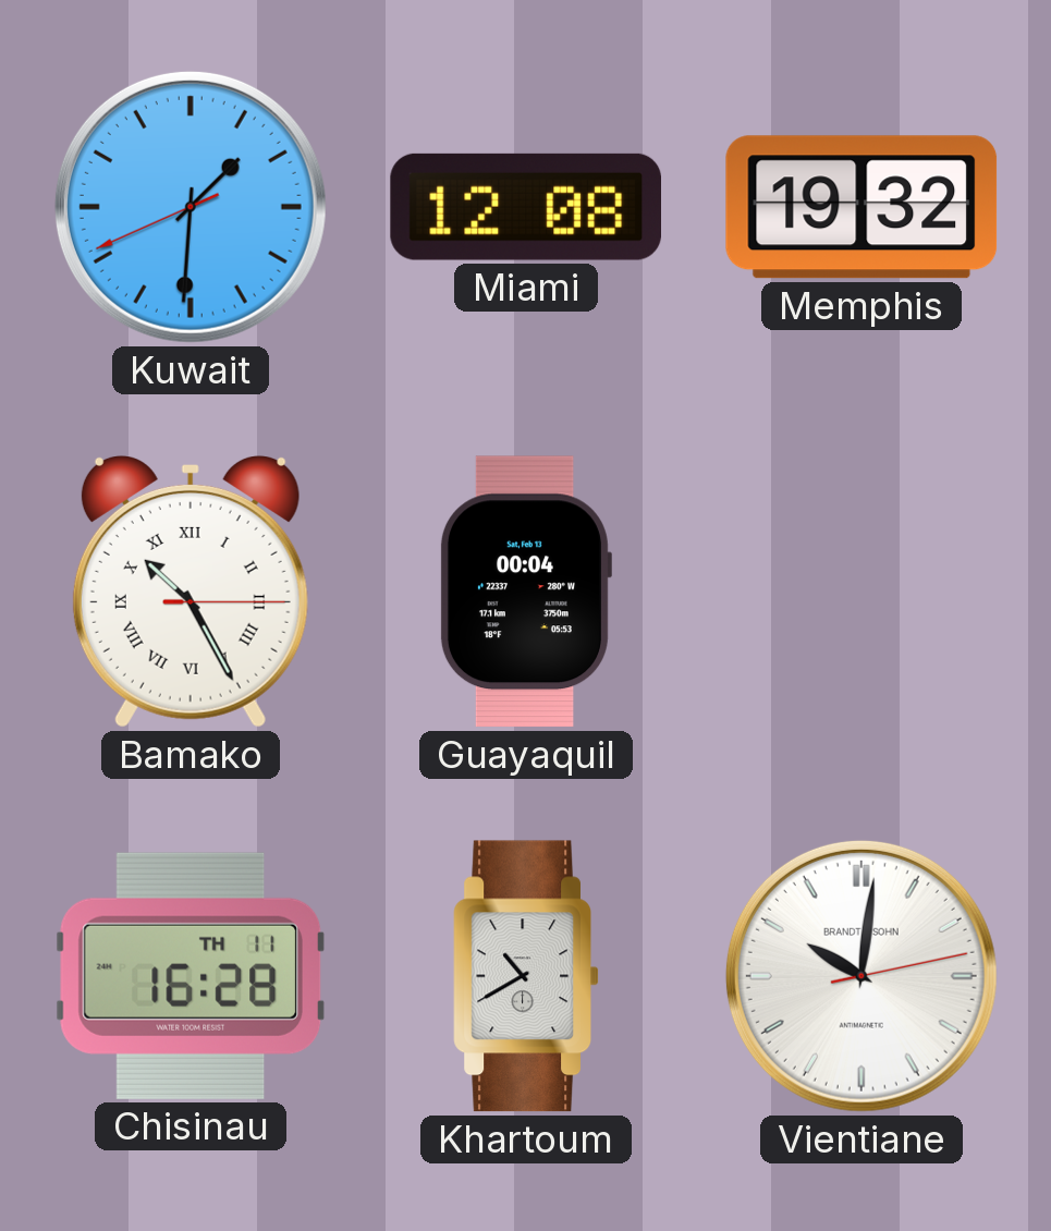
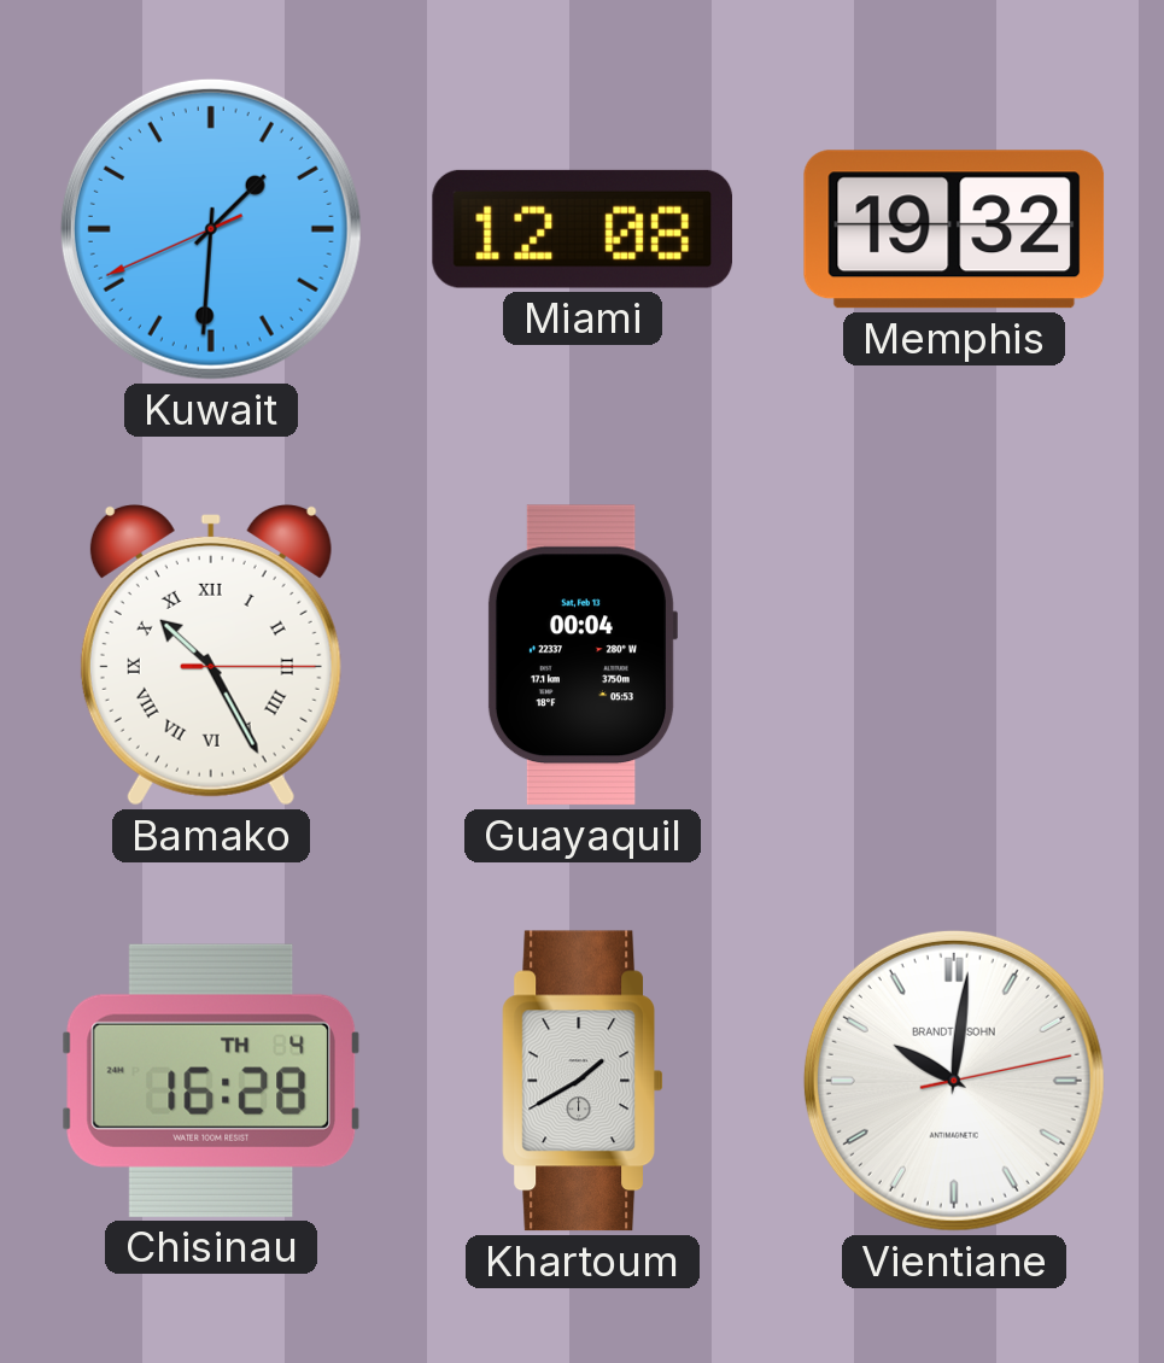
Chisinau date: TH 11 -> TH 4 (210, 1081)
Khartoum: 10:40 -> 1:40 (583, 1081)
